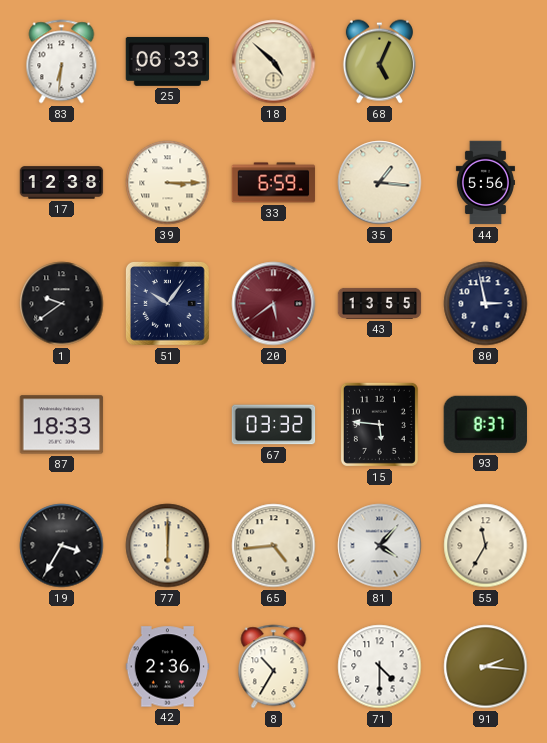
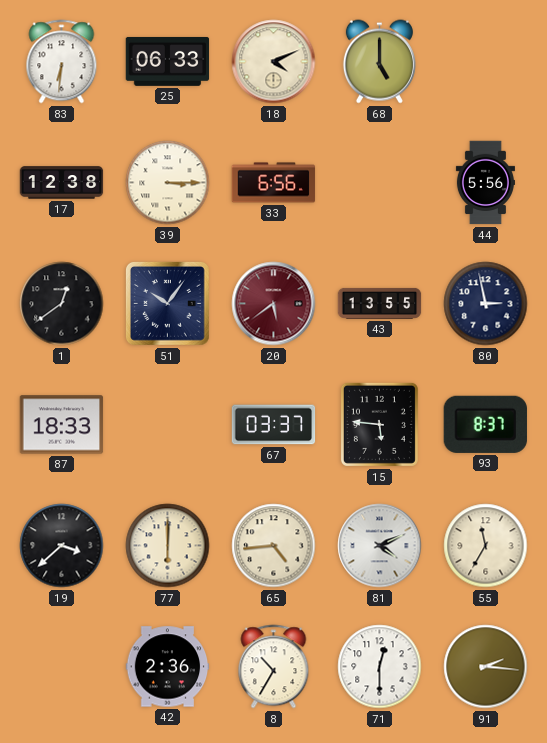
18: 4:52 -> 4:11 (274, 62)
68: 5:04 -> 5:00 (379, 62)
33: 6:59 -> 6:56 (274, 183)
35: 1:16 -> none (380, 183)
1: 9:39 -> 12:39 (62, 304)
67: 03:32 -> 03:37 (274, 425)
19: 3:35 -> 3:38 (62, 546)
81: 4:07 -> 4:11 (380, 546)
71: 4:30 -> 12:30 (380, 667)
